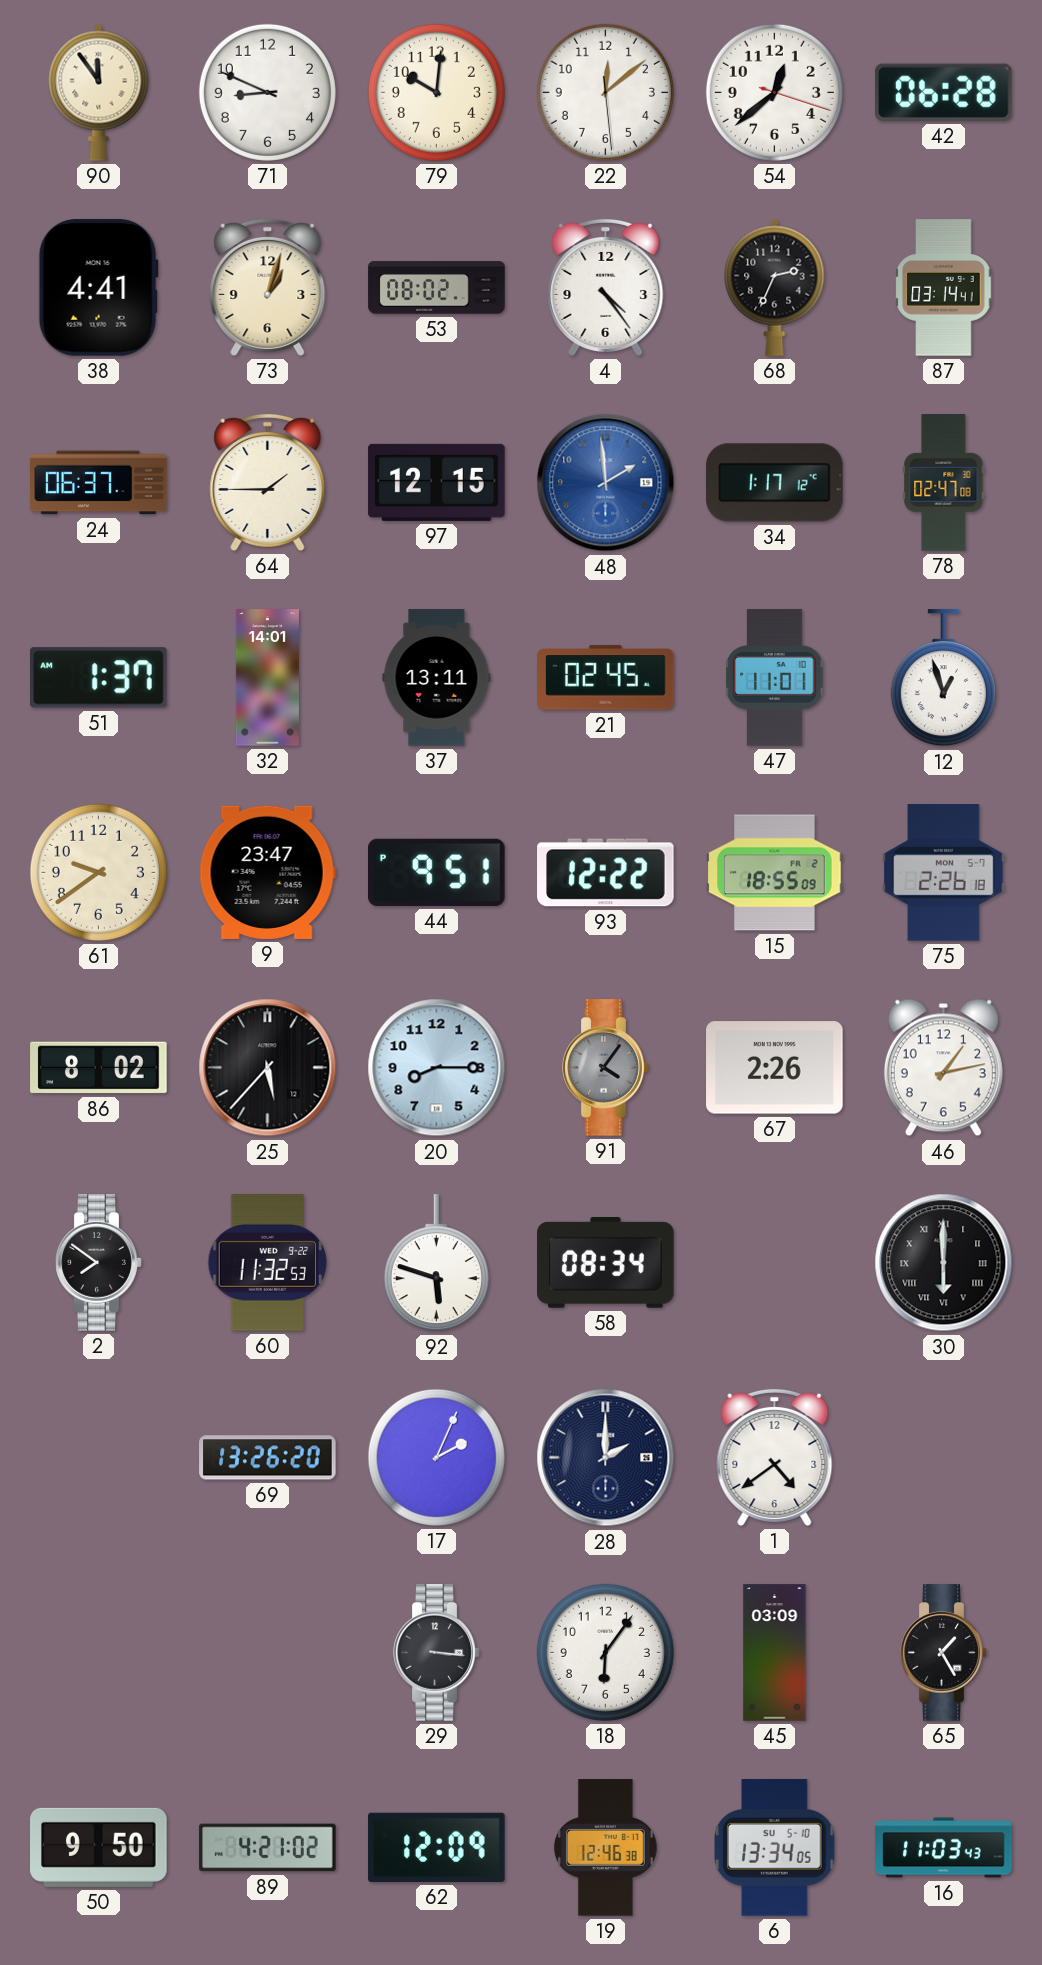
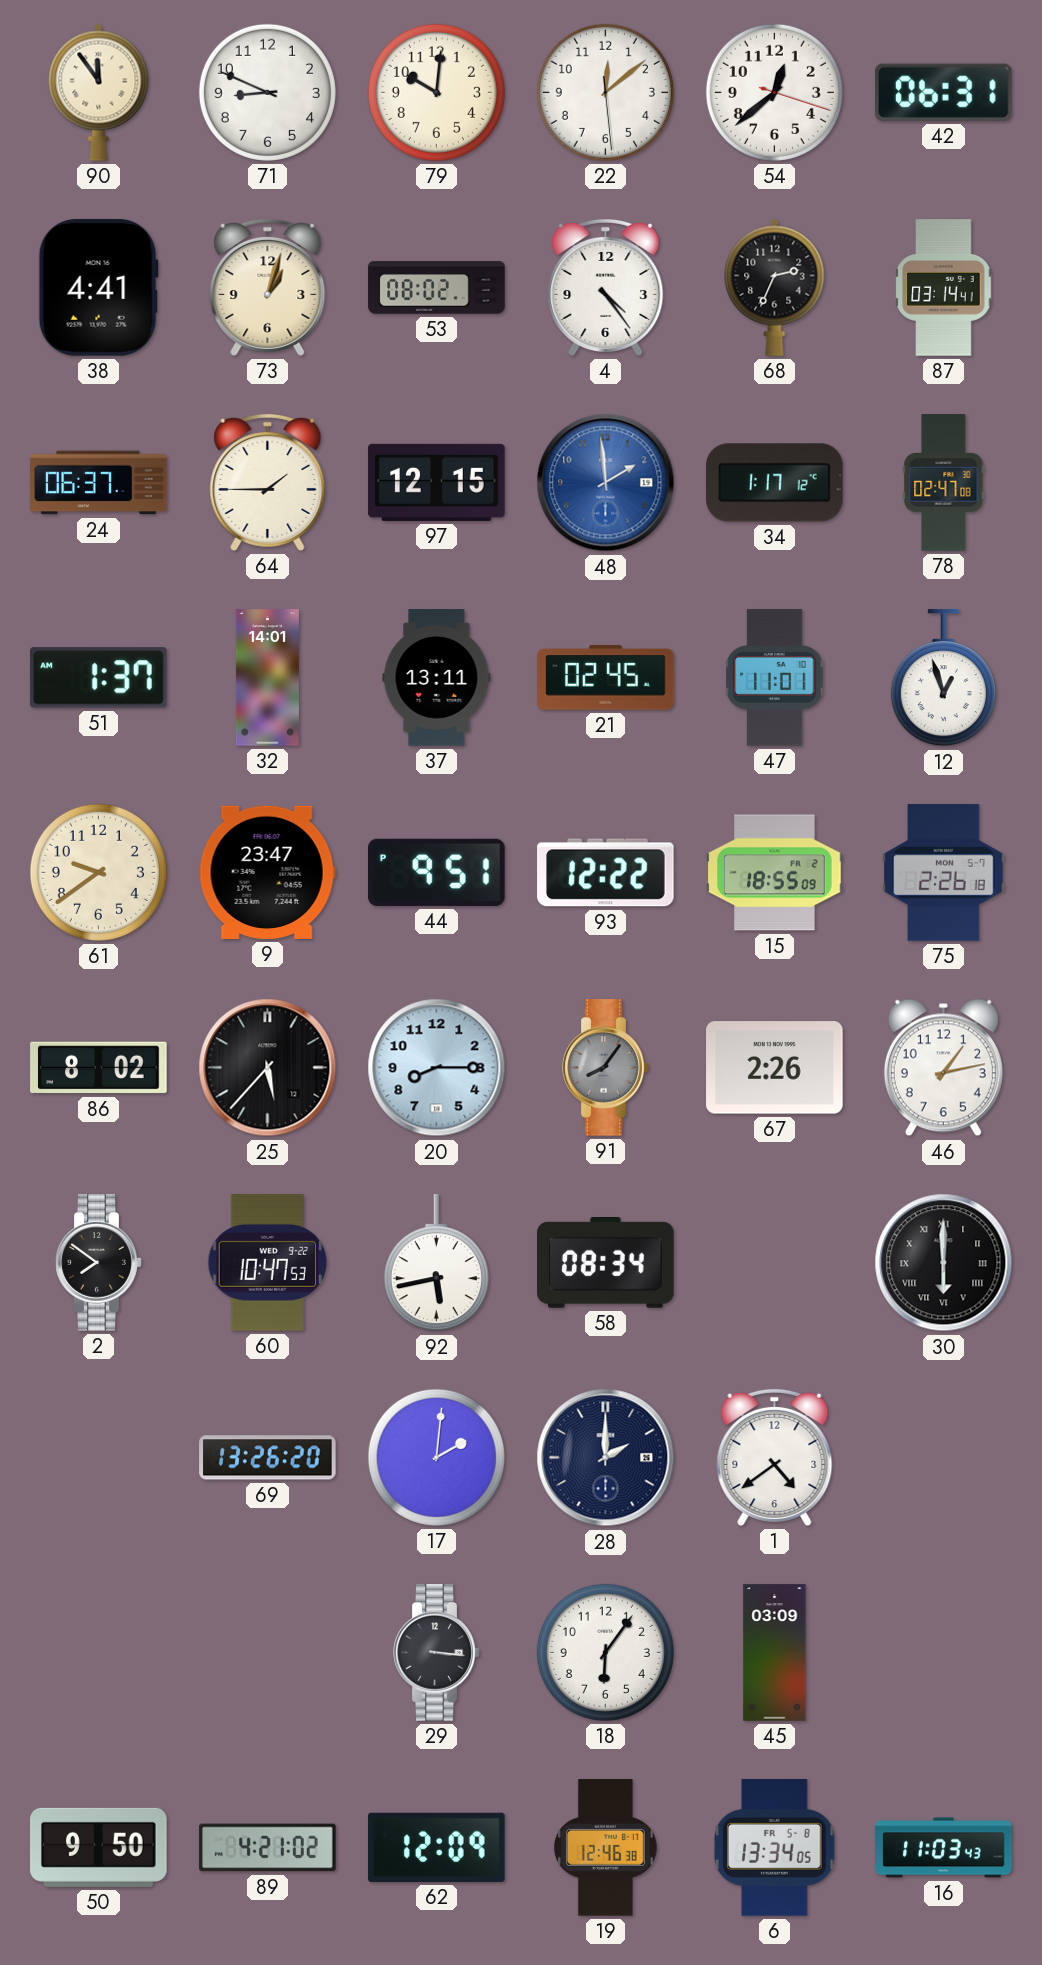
42: 06:28 -> 06:31 (944, 92)
91: 4:06 -> 8:06 (606, 1068)
60: 11:32 -> 10:47 (267, 1263)
92: 5:48 -> 5:43 (436, 1263)
17: 2:04 -> 2:01 (436, 1457)
65: 1:25 -> none (944, 1653)
6 date: SU 5-10 -> FR 5-8 (775, 1848)
